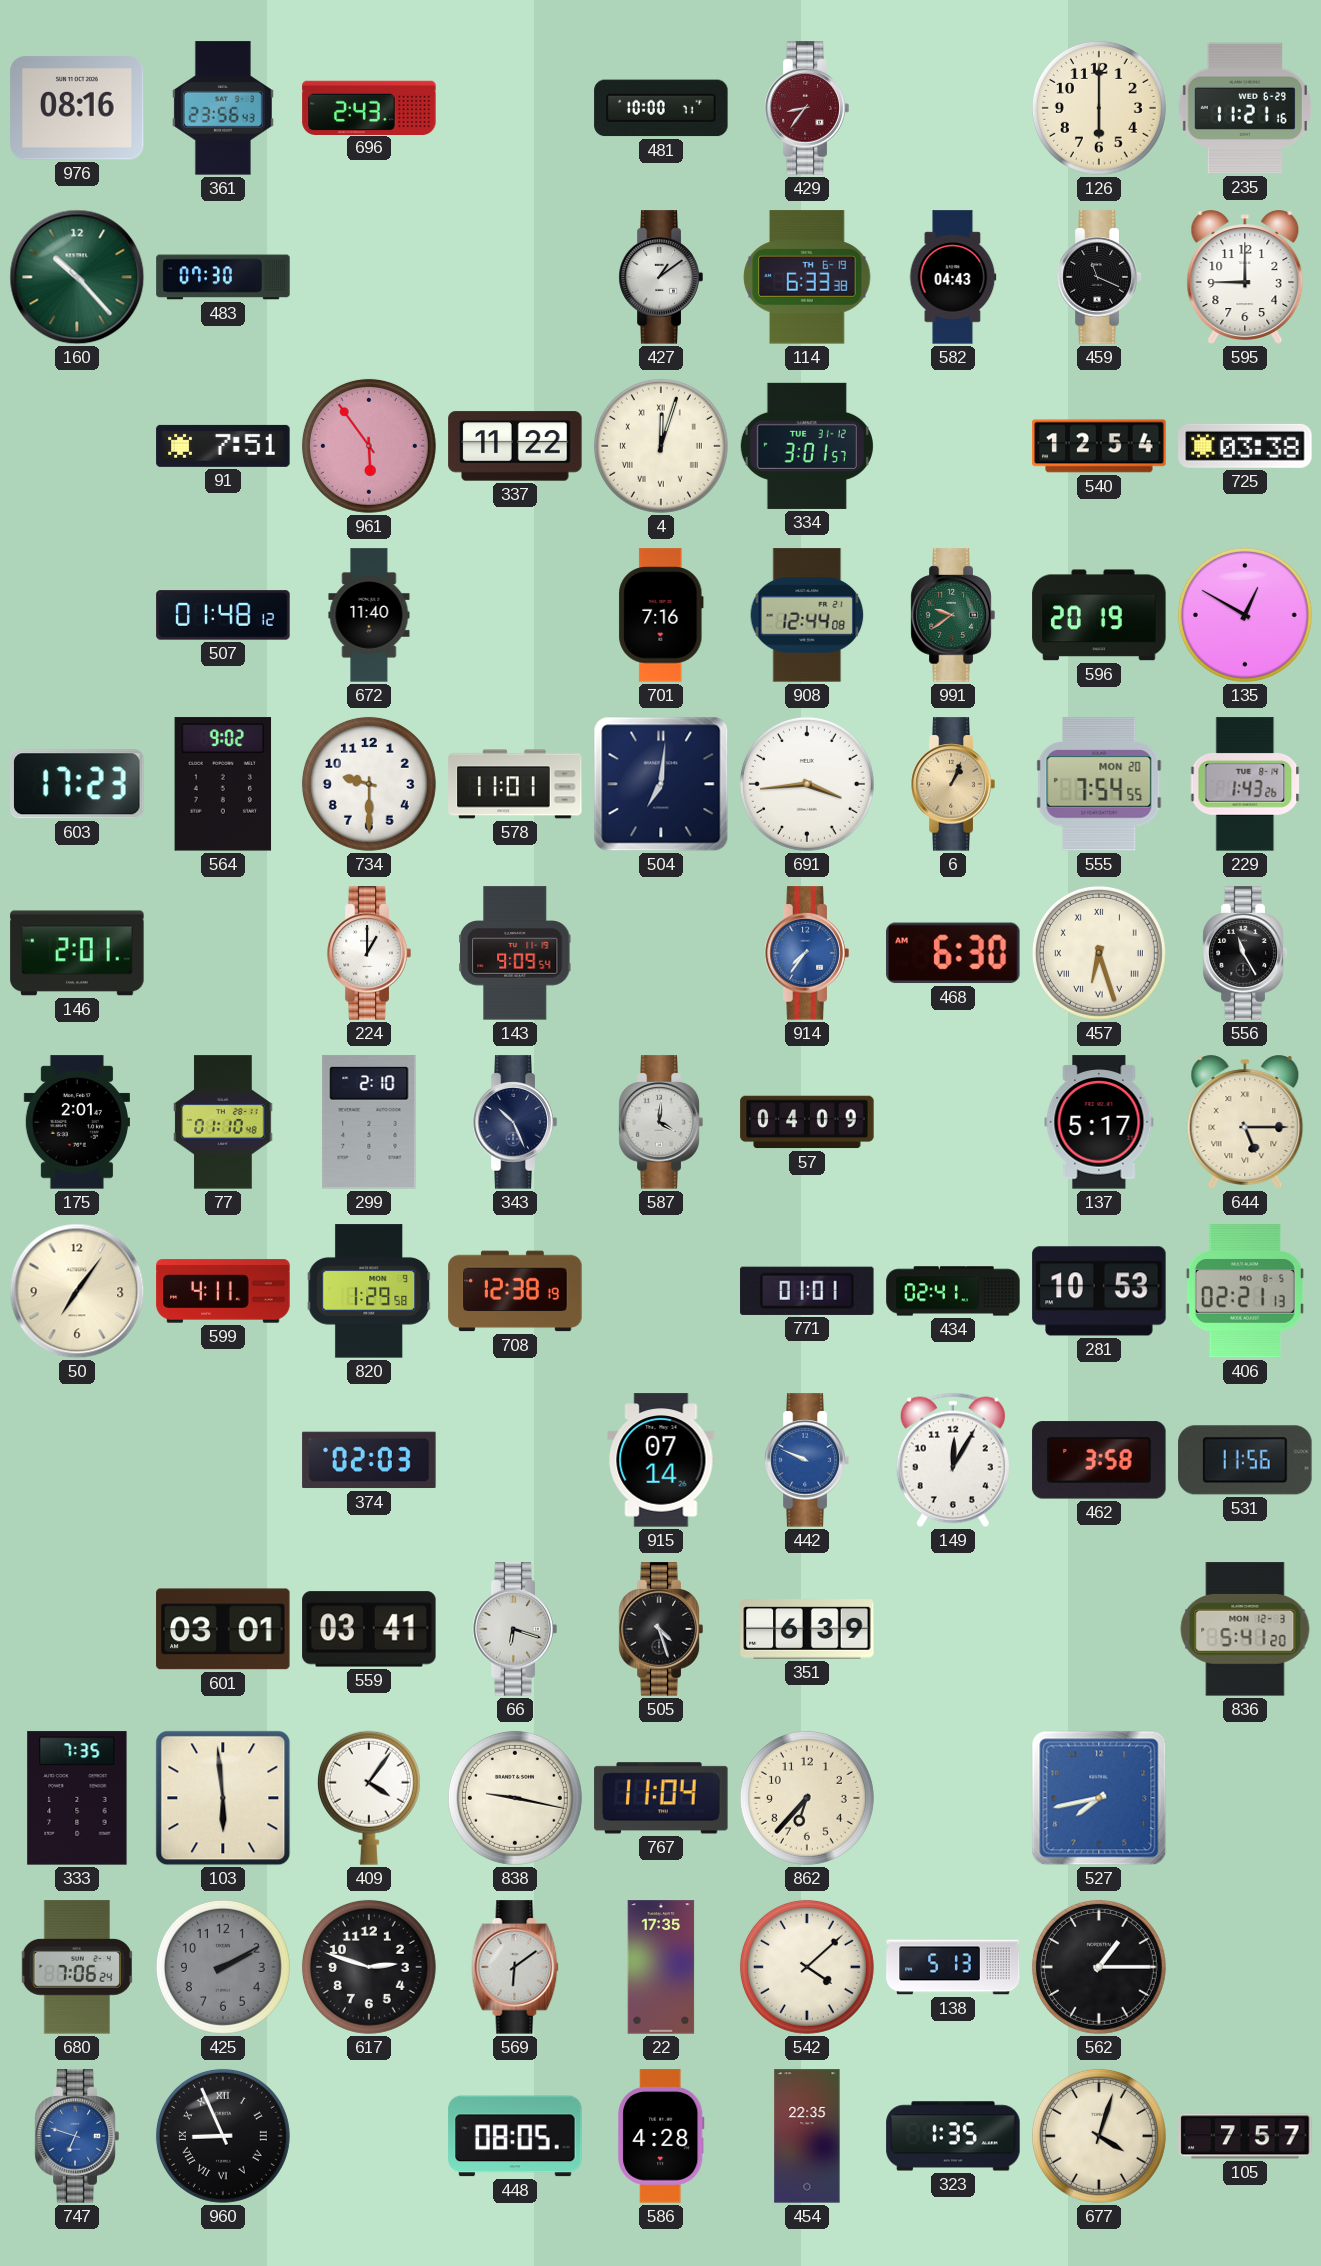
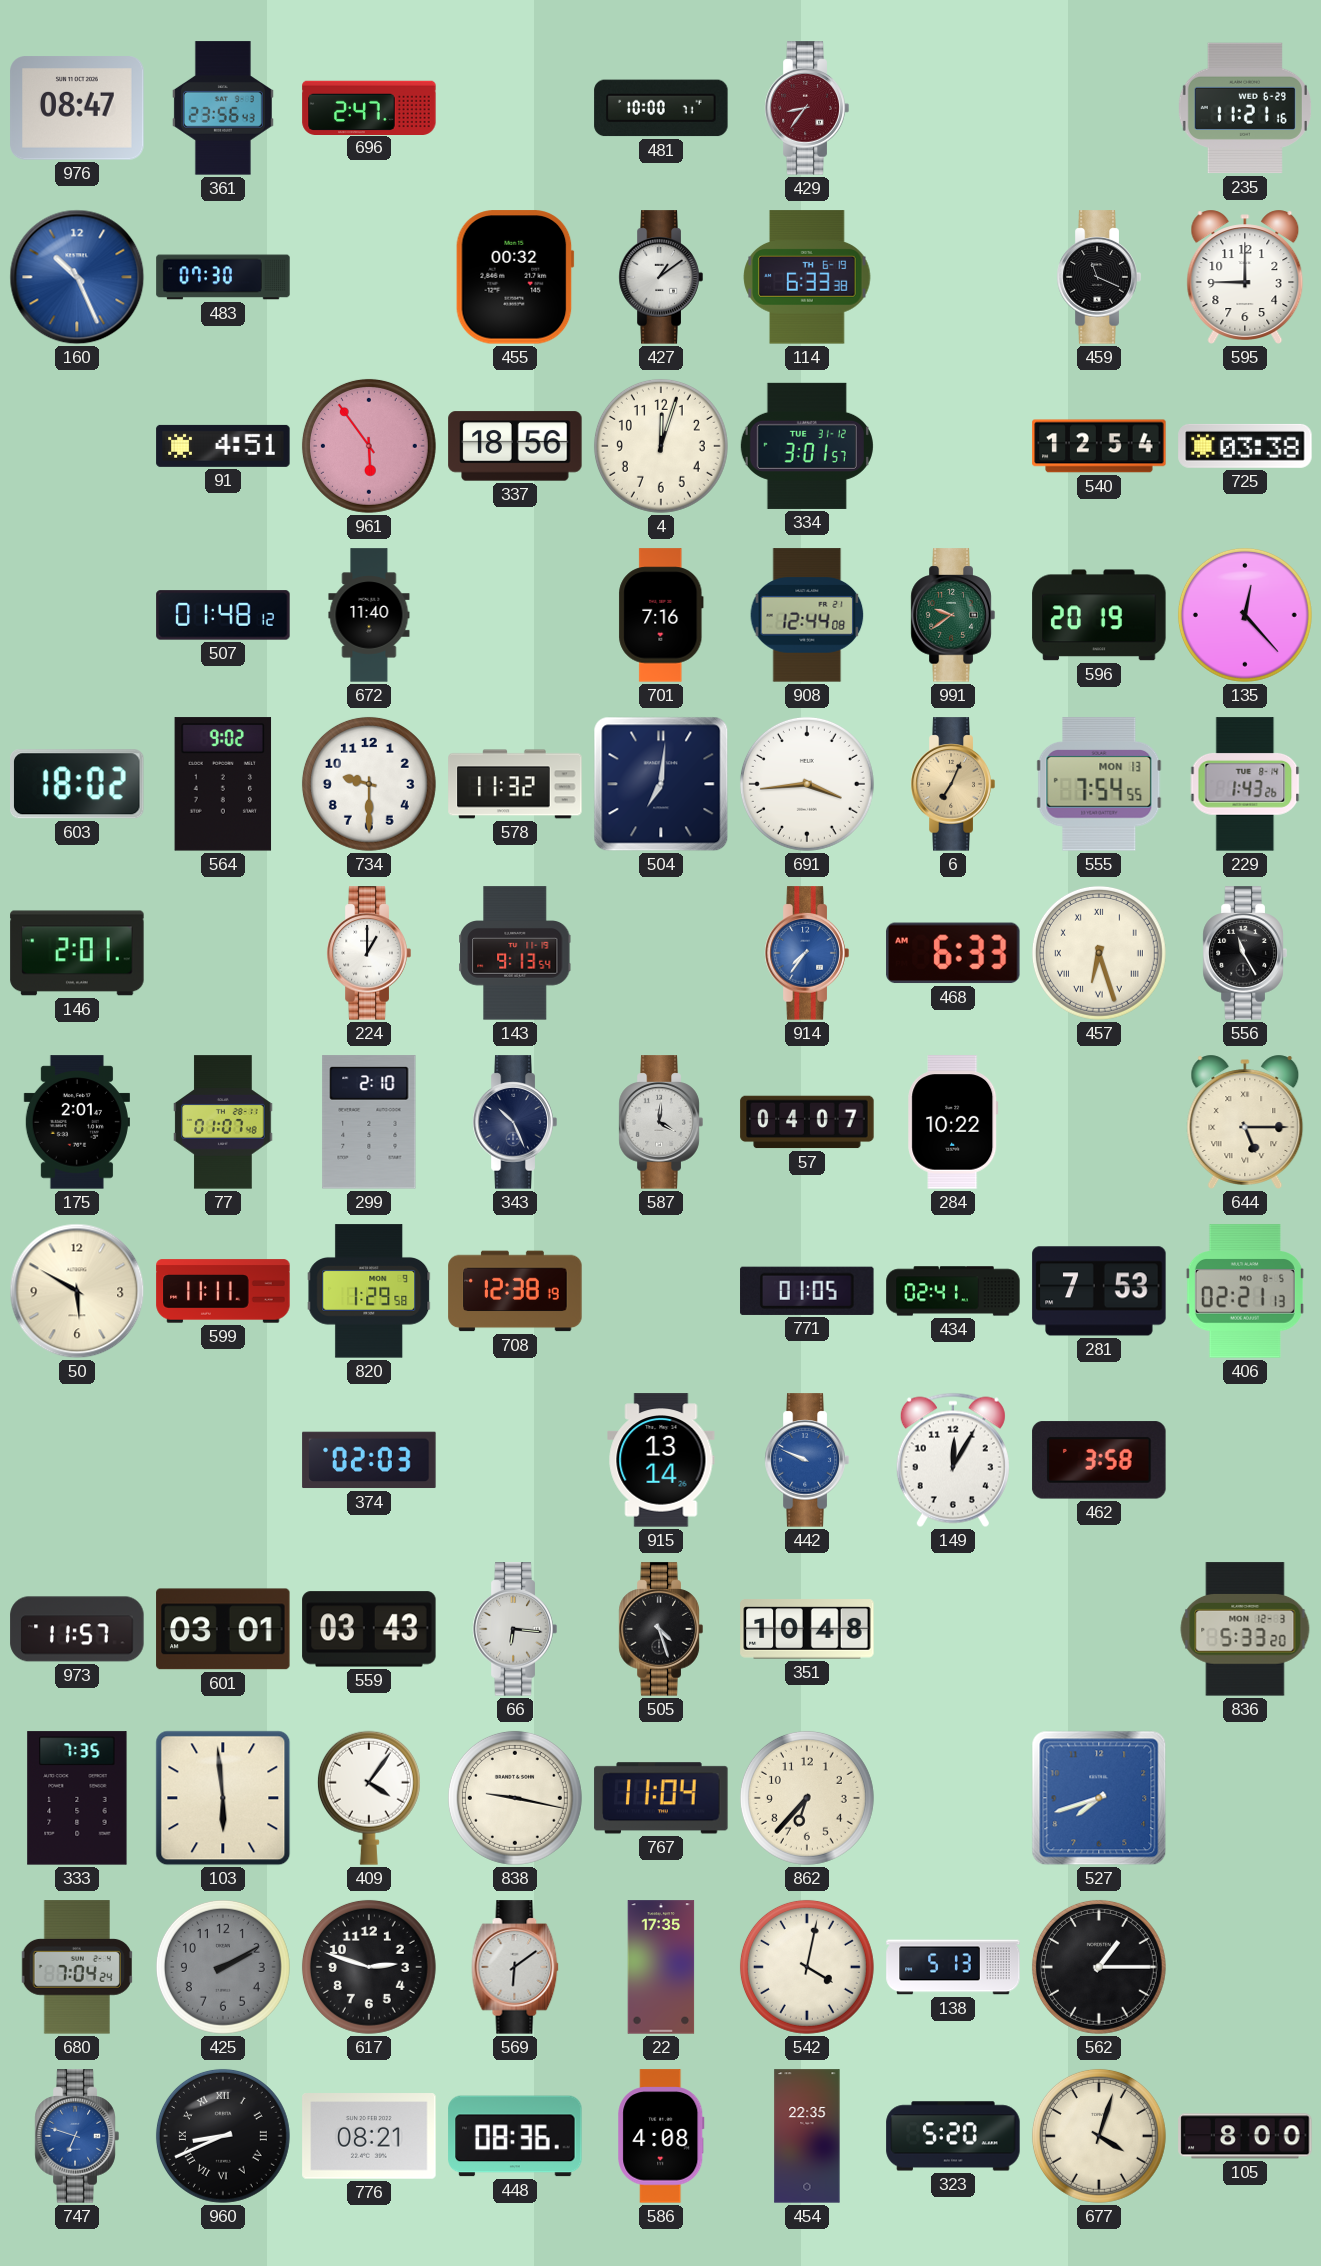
976: 08:16 -> 08:47 (77, 108)
696: 2:43 -> 2:47 (369, 107)
126: 6:00 -> none (1099, 108)
160: 10:23 -> 10:26 (77, 277)
160 dial: green -> blue (77, 277)
455: none -> 00:32 (515, 277)
582: 04:43 -> none (953, 277)
91: 7:51 -> 4:51 (223, 446)
337: 11:22 -> 18:56 (515, 446)
4 numerals: Roman -> Arabic (661, 446)
135: 12:50 -> 12:23 (1245, 615)
603: 17:23 -> 18:02 (78, 784)
578: 11:01 -> 11:32 (515, 784)
6: 1:04 -> 7:04 (953, 784)
555 date: MON 20 -> MON 13 (1099, 784)
143: 9:09 -> 9:13 (515, 953)
468: 6:30 -> 6:33 (953, 953)
77: 01:10 -> 01:07 (223, 1122)
57: 04:09 -> 04:07 (807, 1122)
284: none -> 10:22 (953, 1122)
137: 5:17 -> none (1099, 1122)
50: 7:06 -> 5:50 (77, 1291)
599: 4:11 -> 11:11 (223, 1291)
771: 01:01 -> 01:05 (807, 1291)
281: 10:53 -> 7:53 (1099, 1291)
915: 07:14 -> 13:14 (661, 1460)
531: 11:56 -> none (1245, 1460)
973: none -> 11:57 (77, 1629)
559: 03:41 -> 03:43 (369, 1629)
66: 6:18 -> 6:16 (515, 1629)
351: 6:39 -> 10:48 (807, 1629)
836: 5:41 -> 5:33 (1245, 1629)
527: 7:43 -> 7:42 (1099, 1798)
680: 7:06 -> 7:04 (77, 1967)
542: 4:08 -> 4:02 (807, 1967)
960: 8:56 -> 8:41 (223, 2136)
776: none -> 08:21 (369, 2136)
448: 08:05 -> 08:36 (515, 2136)
586: 4:28 -> 4:08 (661, 2136)
323: 1:35 -> 5:20 (953, 2136)
105: 7:57 -> 8:00 (1245, 2136)
